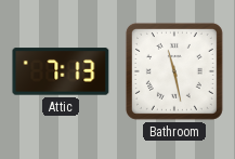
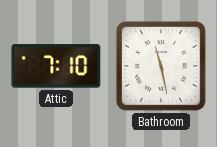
Attic: 7:13 -> 7:10 (56, 66)
